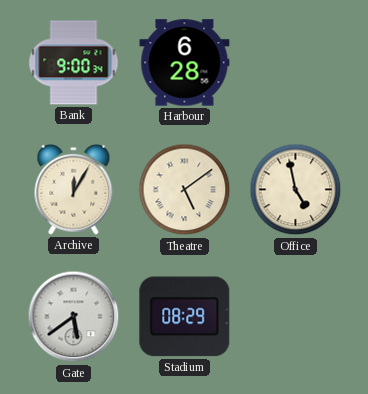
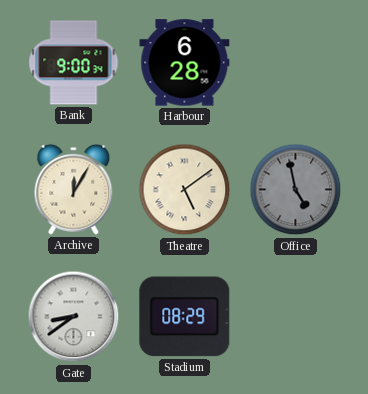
Office dial: cream -> grey (296, 190)
Gate: 5:39 -> 8:39 (74, 317)
